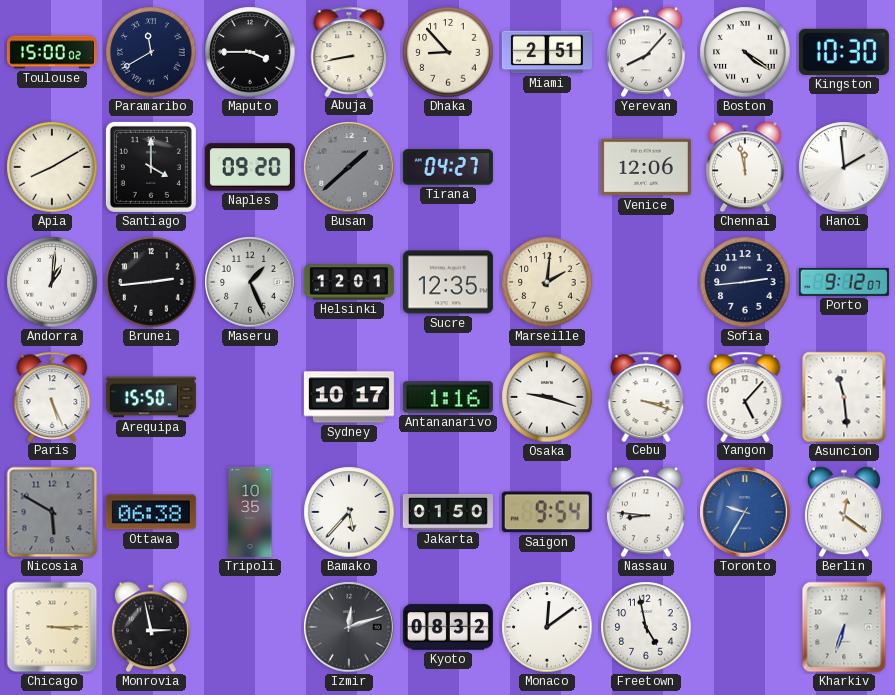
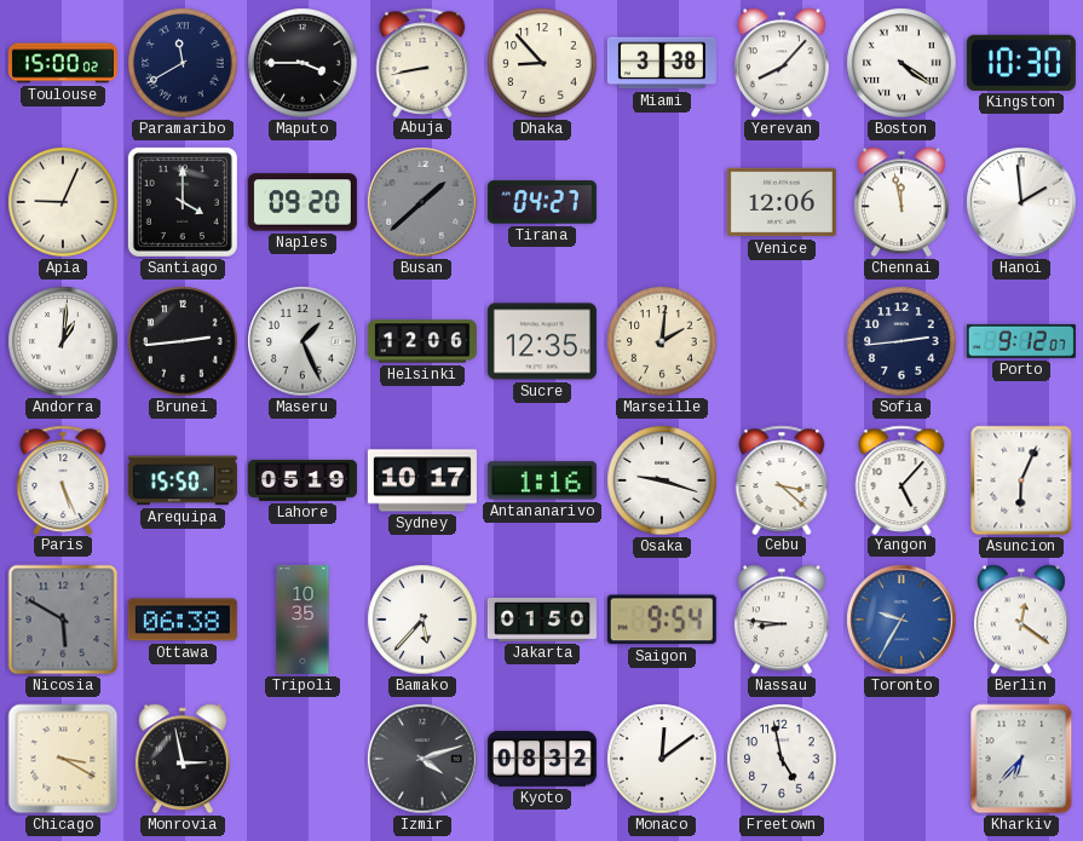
Miami: 2:51 -> 3:38 (662, 63)
Apia: 8:10 -> 9:04 (63, 202)
Helsinki: 12:01 -> 12:06 (422, 341)
Lahore: none -> 05:19 (303, 480)
Cebu: 3:18 -> 3:22 (782, 479)
Asuncion: 11:29 -> 6:04 (1021, 480)
Chicago: 3:15 -> 3:20 (63, 759)
Izmir: 12:12 -> 4:12 (422, 759)
Kharkiv: 6:33 -> 6:37 (1021, 759)
